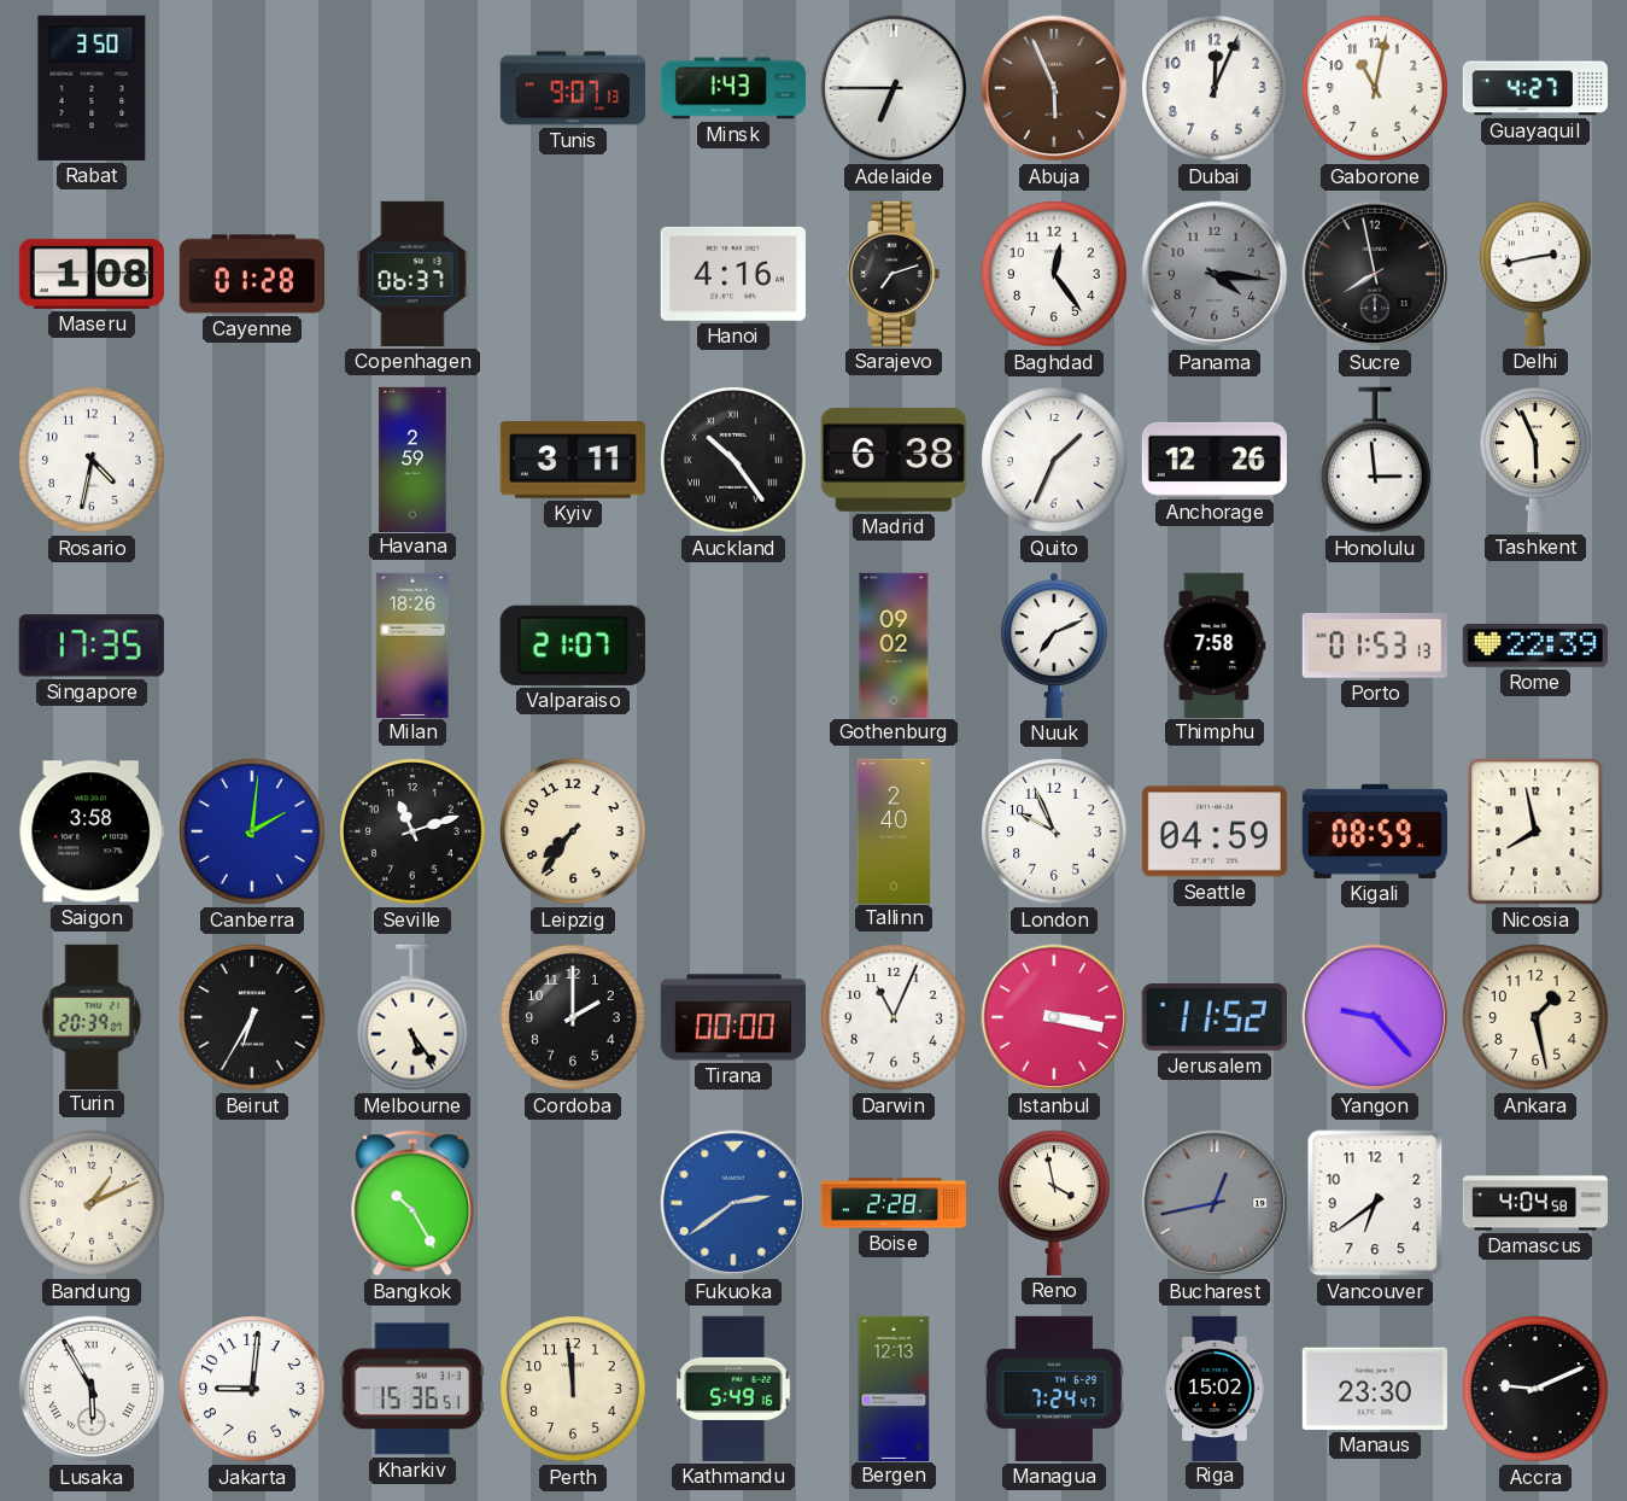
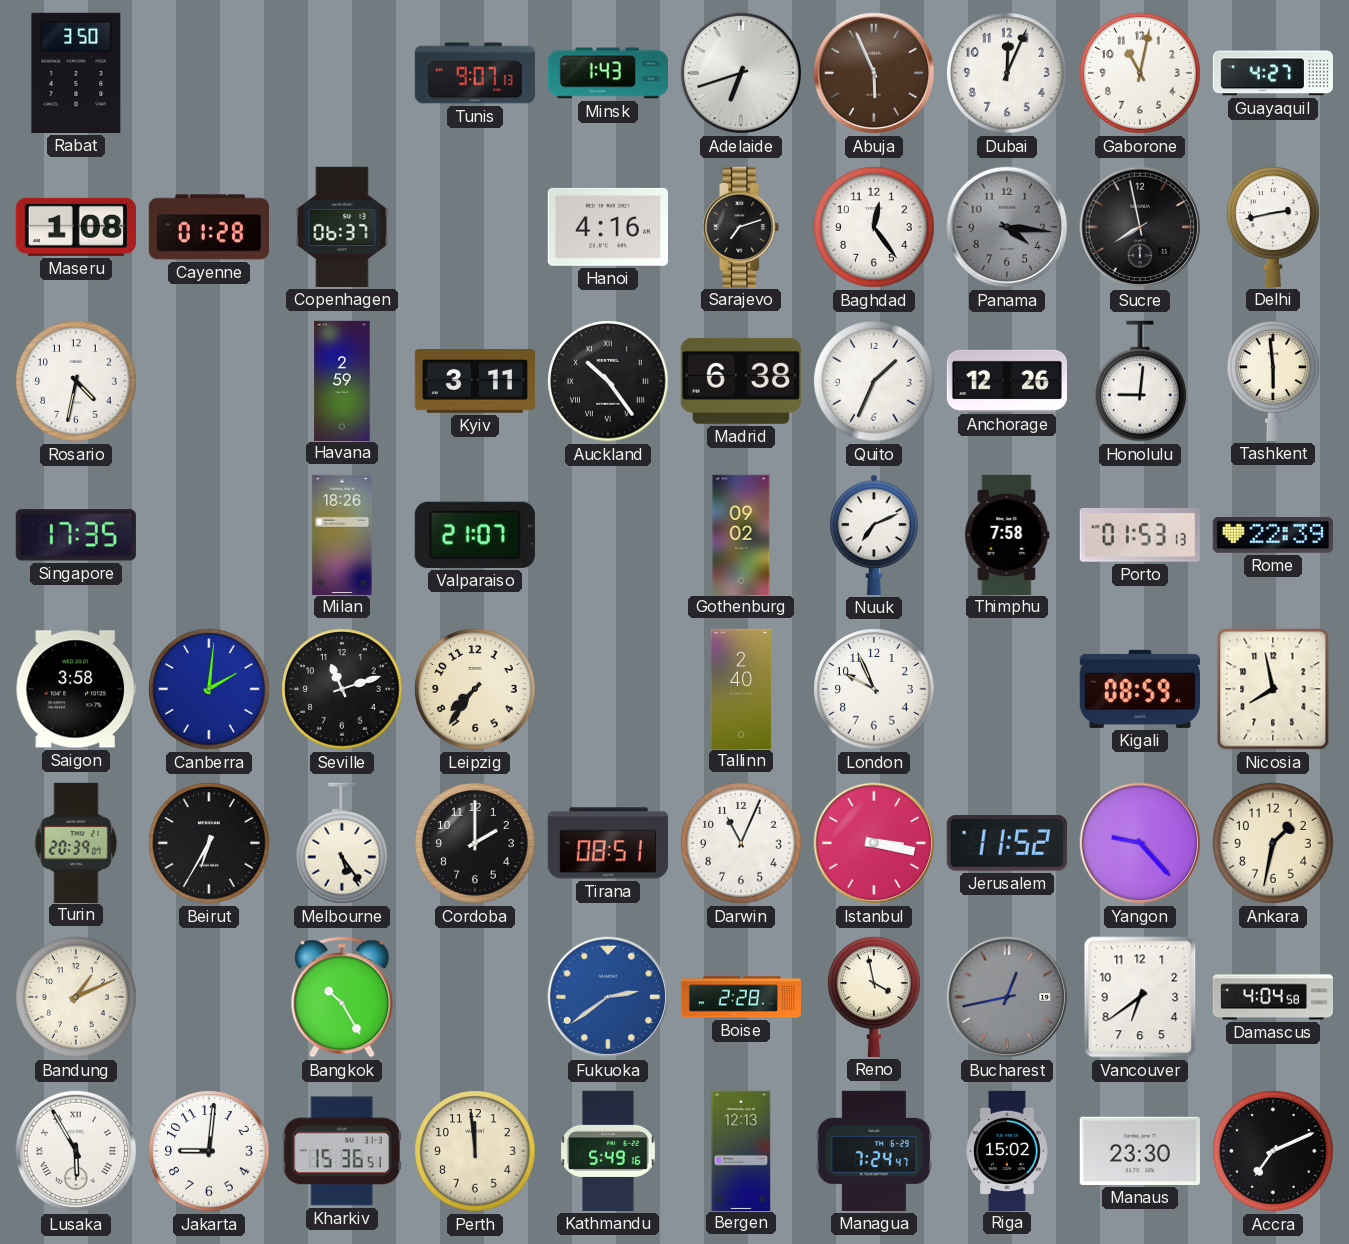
Adelaide: 6:45 -> 6:42 (741, 73)
Honolulu: 2:59 -> 9:01 (1141, 381)
Tashkent: 5:56 -> 5:59 (1274, 381)
Seattle: 04:59 -> none (1215, 831)
Tirana: 00:00 -> 08:51 (608, 843)
Ankara: 1:28 -> 1:32 (1273, 843)
Accra: 9:11 -> 7:11 (1273, 1151)
